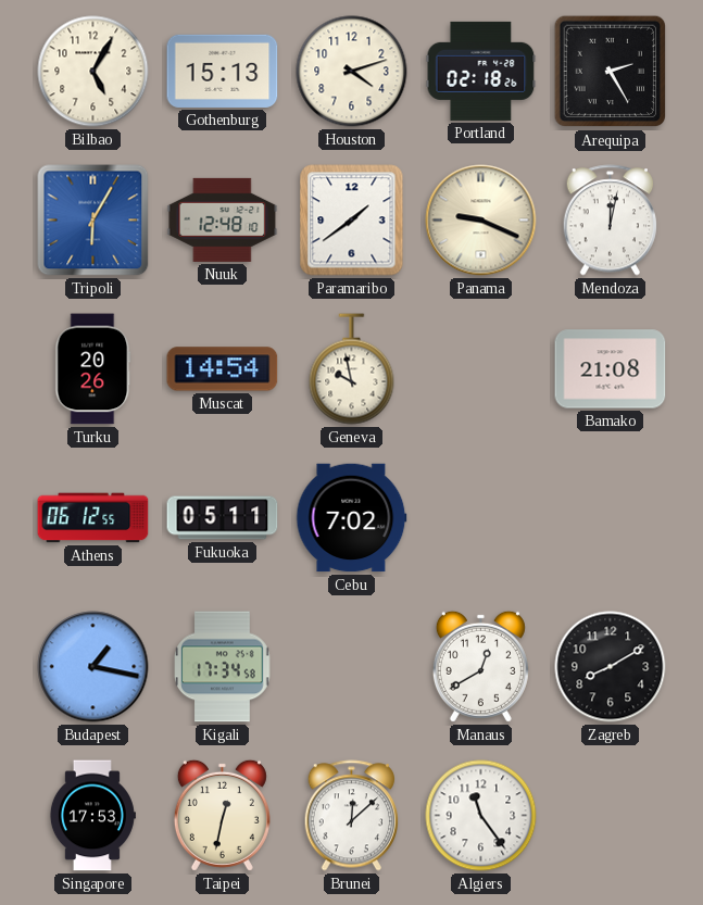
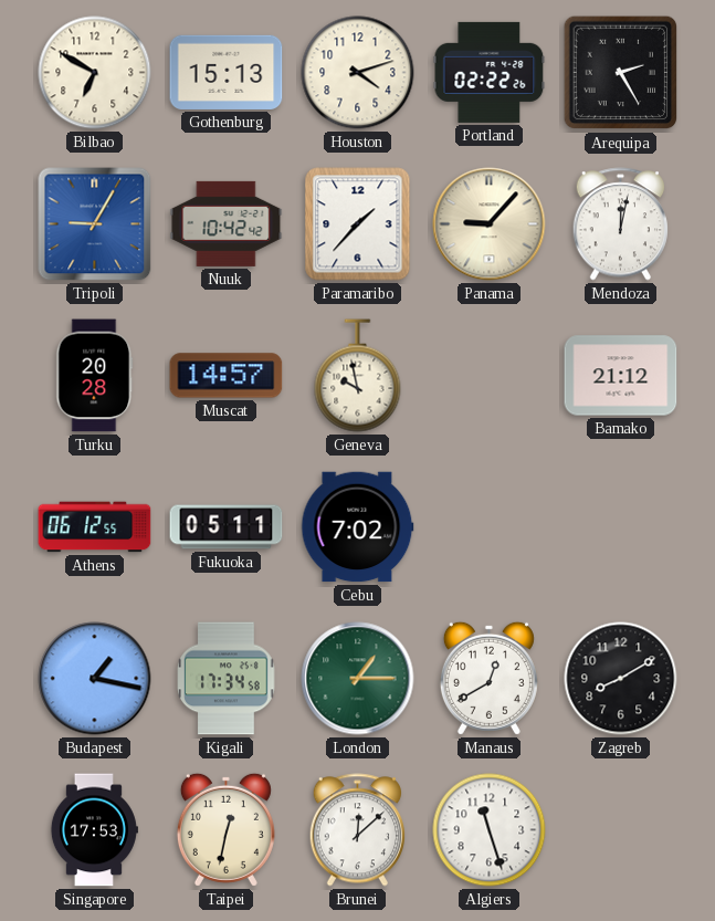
Bilbao: 5:05 -> 6:50 (95, 73)
Portland: 02:18 -> 02:22 (490, 72)
Tripoli: 6:05 -> 9:05 (95, 224)
Nuuk: 12:48 -> 10:42 (227, 223)
Paramaribo: 1:39 -> 1:37 (358, 224)
Panama: 9:19 -> 9:07 (490, 224)
Turku: 20:26 -> 20:28 (95, 376)
Muscat: 14:54 -> 14:57 (227, 376)
Bamako: 21:08 -> 21:12 (621, 376)
London: none -> 1:15 (358, 679)
Algiers: 11:24 -> 11:27 (490, 830)
